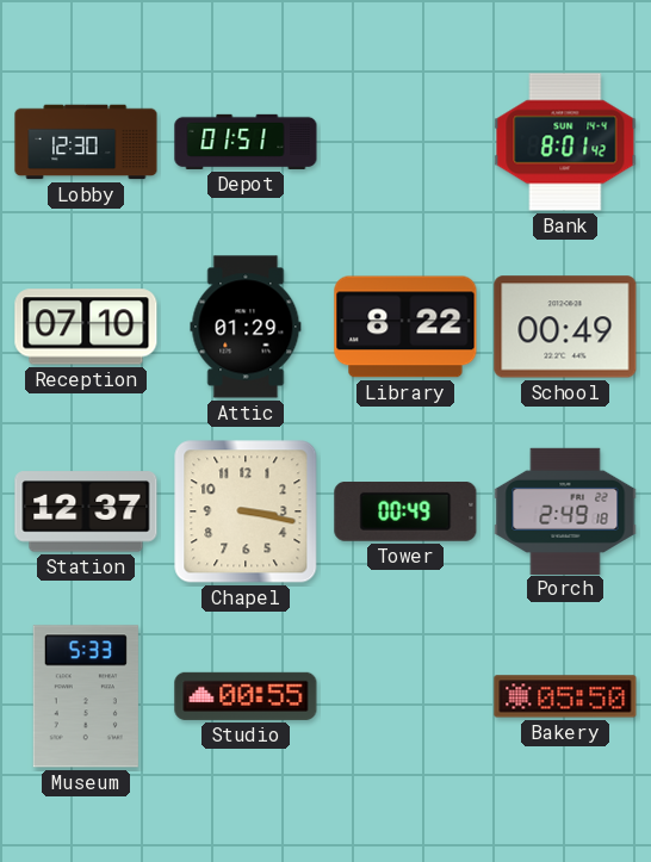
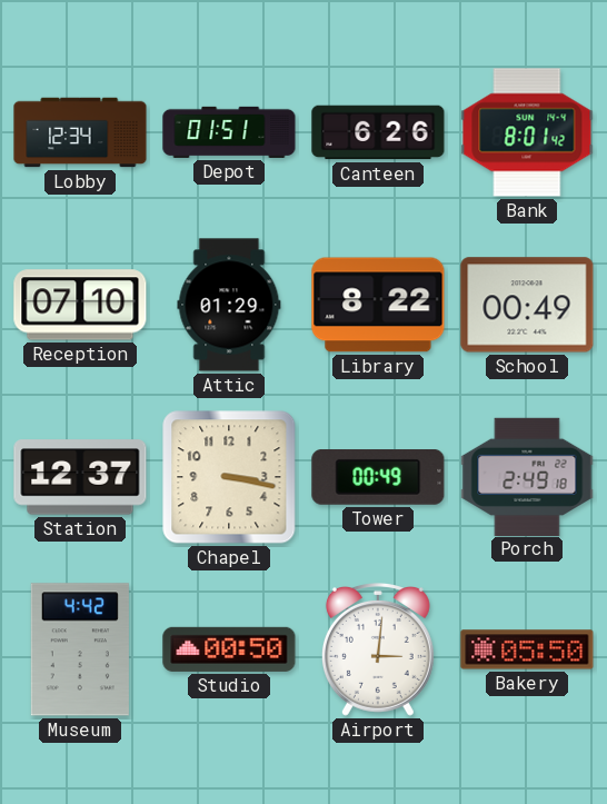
Lobby: 12:30 -> 12:34 (80, 132)
Canteen: none -> 6:26 (378, 132)
Museum: 5:33 -> 4:42 (80, 649)
Studio: 00:55 -> 00:50 (229, 649)
Airport: none -> 3:01 (378, 651)
